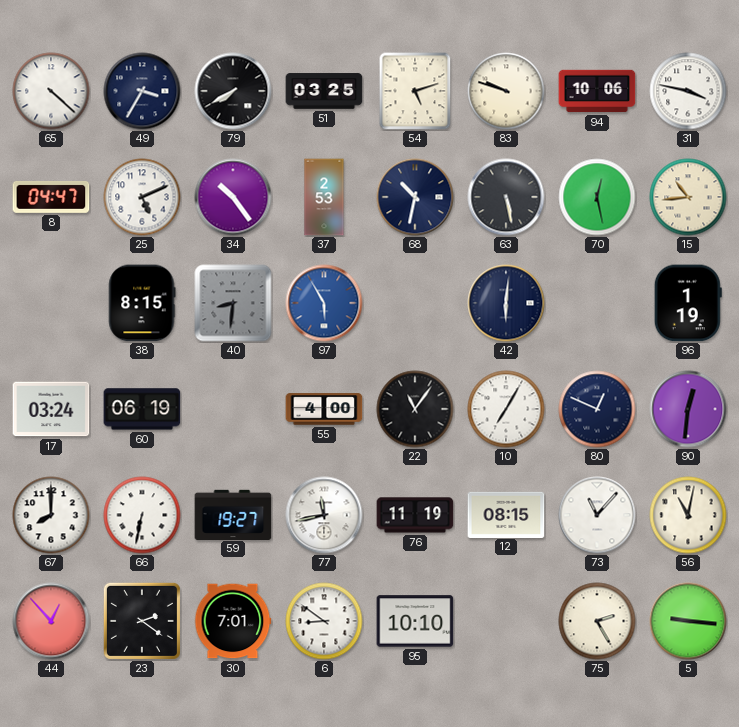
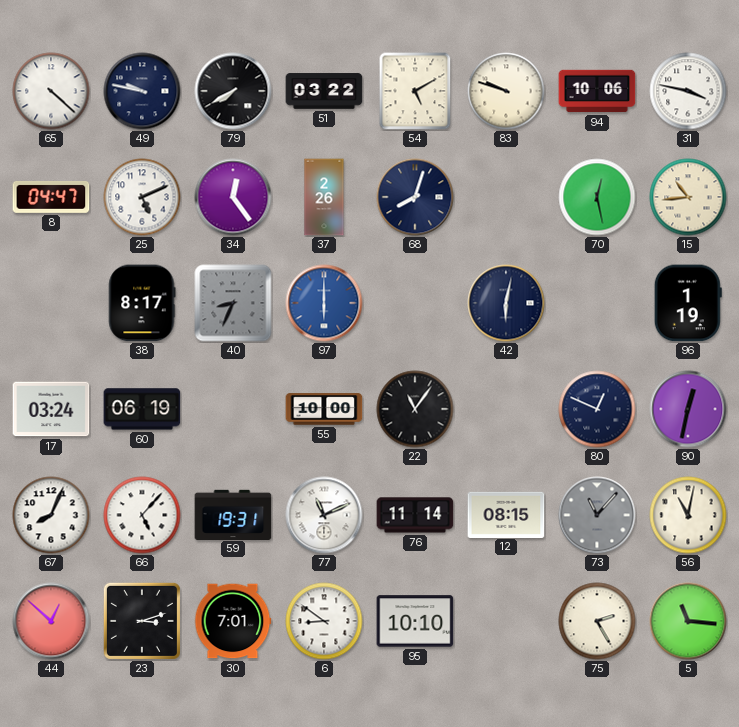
49: 3:35 -> 9:47 (142, 91)
51: 03:25 -> 03:22 (324, 91)
54: 5:12 -> 5:10 (415, 91)
34: 10:24 -> 12:24 (233, 197)
37: 2:53 -> 2:26 (324, 197)
68: 10:32 -> 8:03 (415, 197)
63: 5:28 -> none (506, 197)
38: 8:15 -> 8:17 (142, 303)
40: 8:31 -> 8:34 (233, 303)
97: 5:55 -> 6:00 (324, 303)
42: 6:01 -> 6:02 (506, 303)
55: 4:00 -> 10:00 (324, 409)
10: 7:05 -> none (506, 409)
90: 12:31 -> 12:32 (688, 409)
67: 8:00 -> 8:04 (51, 515)
66: 6:32 -> 5:07 (142, 515)
59: 19:27 -> 19:31 (233, 514)
77: 11:43 -> 11:11 (324, 515)
76: 11:19 -> 11:14 (415, 515)
73 dial: white -> grey (597, 515)
44: 12:53 -> 12:52 (51, 621)
23: 2:21 -> 3:12 (142, 621)
5: 9:16 -> 11:16 (688, 621)
